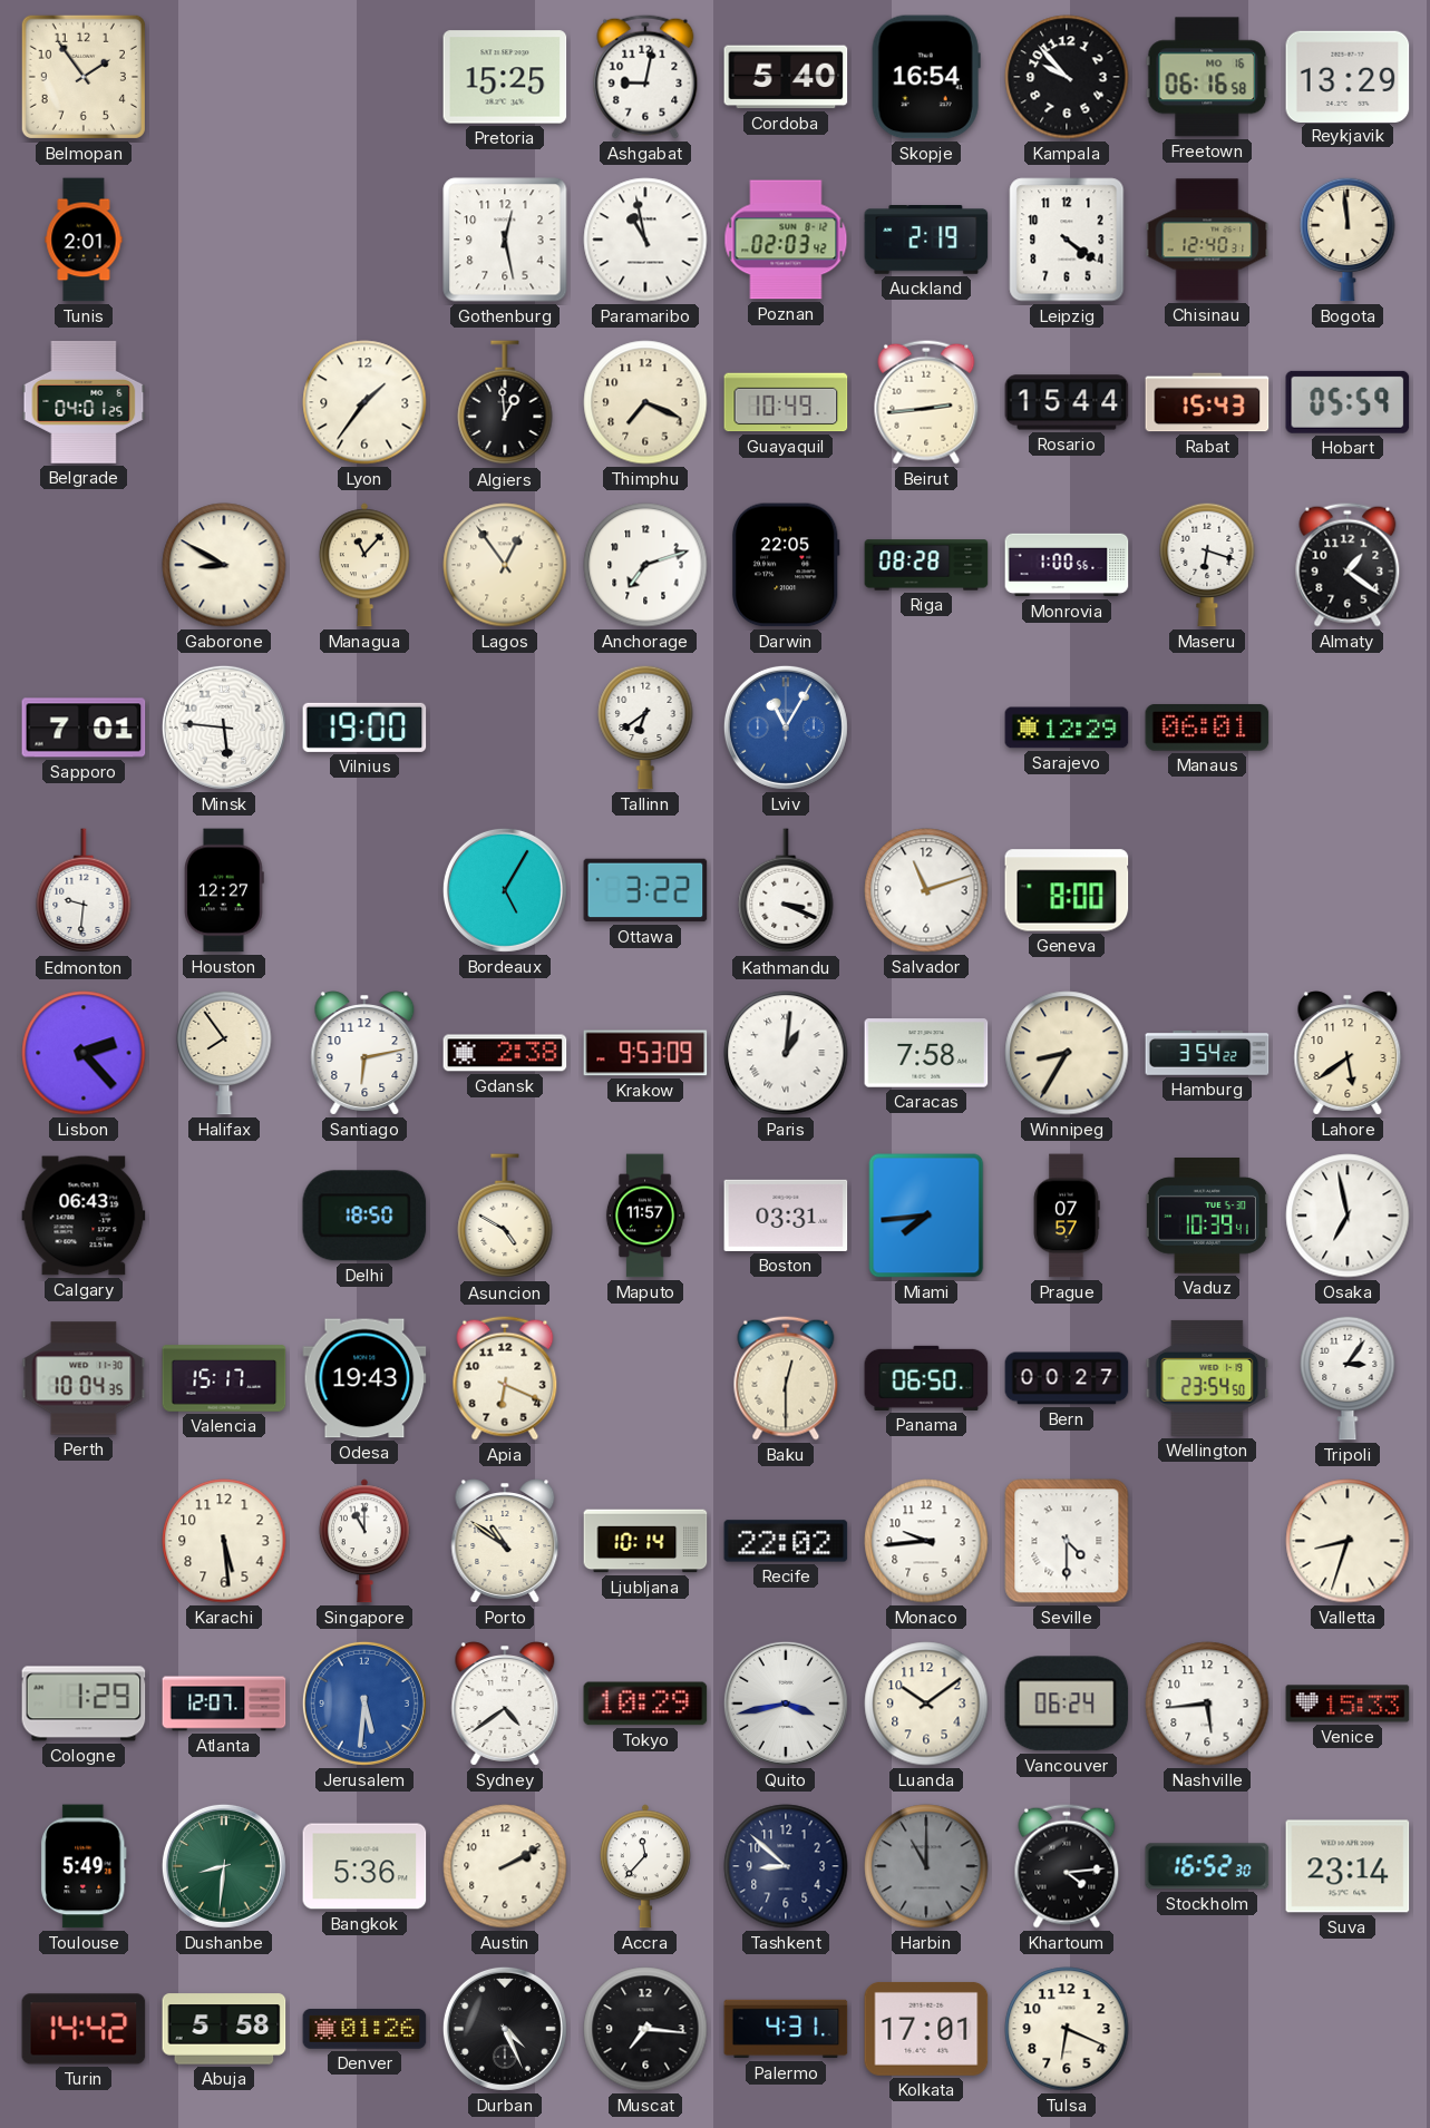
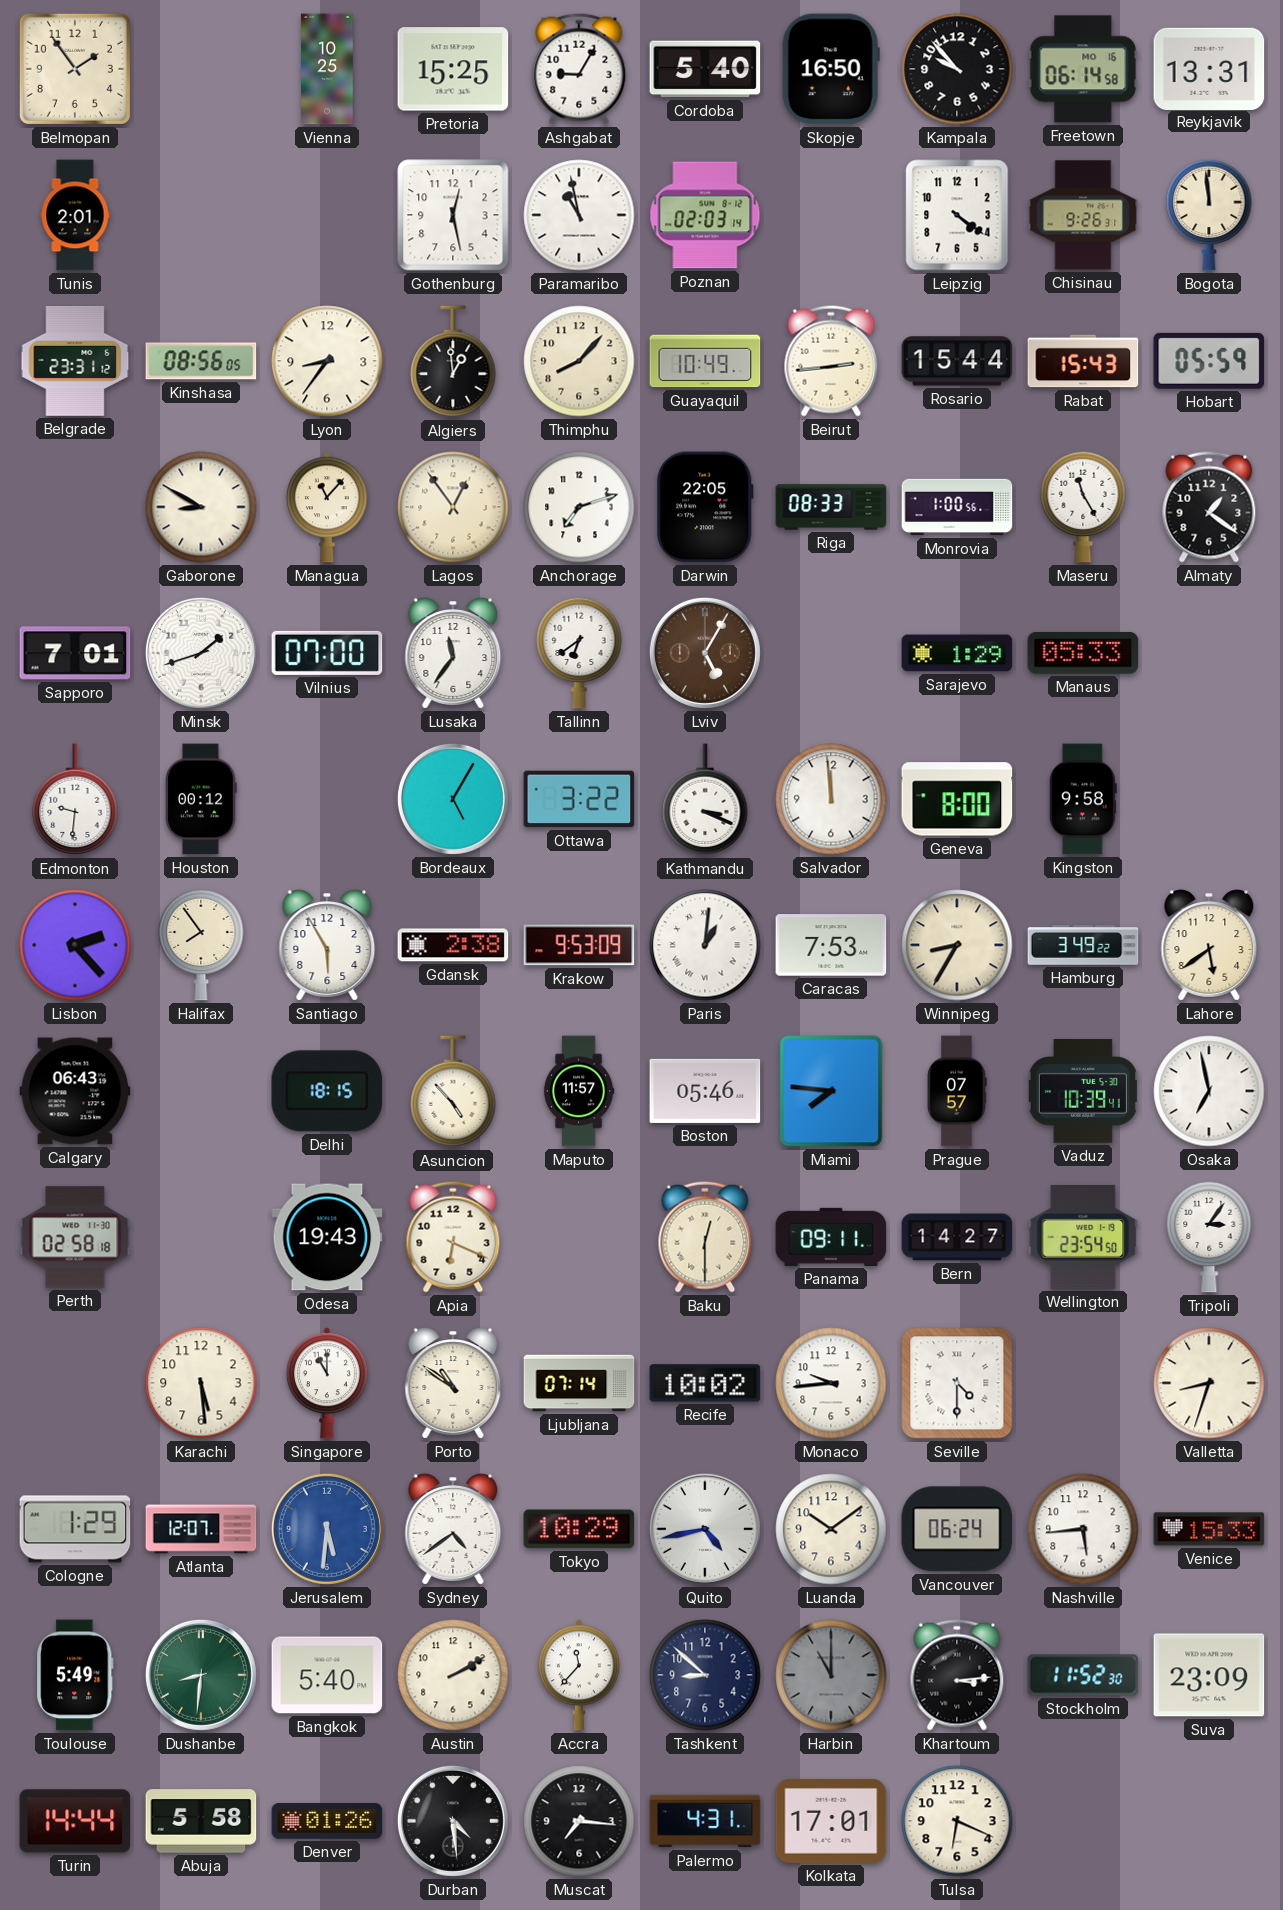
Vienna: none -> 10:25 (327, 69)
Ashgabat: 9:02 -> 9:05 (579, 69)
Skopje: 16:54 -> 16:50 (831, 69)
Freetown: 06:16 -> 06:14 (1083, 69)
Reykjavik: 13:29 -> 13:31 (1209, 68)
Poznan: 02:03:42 -> 02:03:14 (705, 215)
Auckland: 2:19 -> none (926, 241)
Chisinau: 12:40 -> 9:26 (1083, 215)
Belgrade: 04:01 -> 23:31 (75, 361)
Kinshasa: none -> 08:56 (201, 361)
Lyon: 1:36 -> 8:36 (327, 361)
Thimphu: 7:19 -> 8:07 (579, 361)
Riga: 08:28 -> 08:33 (831, 507)
Maseru: 6:18 -> 11:25 (1083, 507)
Minsk: 5:46 -> 1:42 (201, 653)
Vilnius: 19:00 -> 07:00 (327, 653)
Lusaka: none -> 11:36 (453, 653)
Lviv: 11:05 -> 5:05 (705, 653)
Lviv dial: blue -> brown (705, 653)
Sarajevo: 12:29 -> 1:29 (957, 653)
Manaus: 06:01 -> 05:33 (1083, 653)
Houston: 12:27 -> 00:12 (202, 799)
Salvador: 11:12 -> 11:59 (831, 799)
Kingston: none -> 9:58 (1083, 799)
Santiago: 6:13 -> 5:55 (327, 945)
Caracas: 7:58 -> 7:53 (831, 945)
Hamburg: 3:54 -> 3:49 (1083, 945)
Delhi: 18:50 -> 18:15 (327, 1091)
Asuncion: 4:50 -> 4:53 (453, 1092)
Boston: 03:31 -> 05:46 (705, 1091)
Miami: 7:44 -> 7:46 (831, 1091)
Perth: 10:04 -> 02:58 (75, 1237)
Valencia: 15:17 -> none (224, 1378)
Panama: 06:50 -> 09:11 (831, 1237)
Bern: 00:27 -> 14:27 (957, 1237)
Ljubljana: 10:14 -> 07:14 (579, 1383)
Recife: 22:02 -> 10:02 (705, 1383)
Quito: 3:43 -> 4:43 (705, 1529)
Bangkok: 5:36 -> 5:40 (327, 1675)
Khartoum: 4:14 -> 3:14 (957, 1675)
Stockholm: 16:52 -> 11:52 (1083, 1675)
Suva: 23:14 -> 23:09 (1209, 1675)
Turin: 14:42 -> 14:44 (75, 1821)
Durban: 4:26 -> 4:29 (453, 1821)
